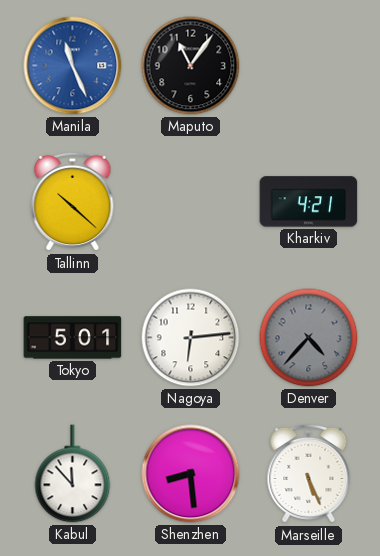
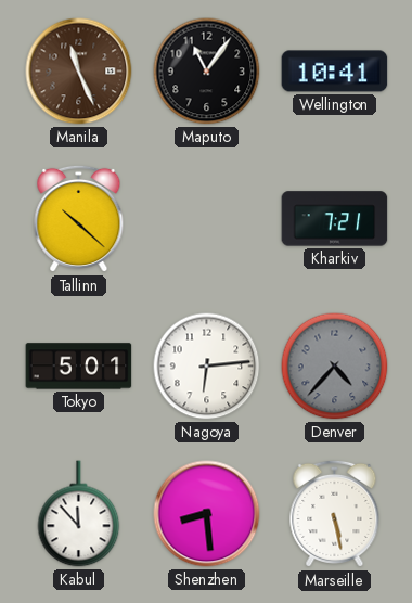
Manila dial: blue -> brown (79, 72)
Wellington: none -> 10:41 (335, 72)
Kharkiv: 4:21 -> 7:21 (335, 219)
Marseille: 5:26 -> 5:28 (335, 514)
